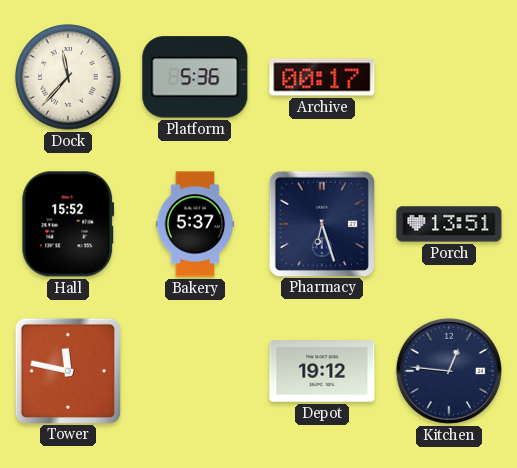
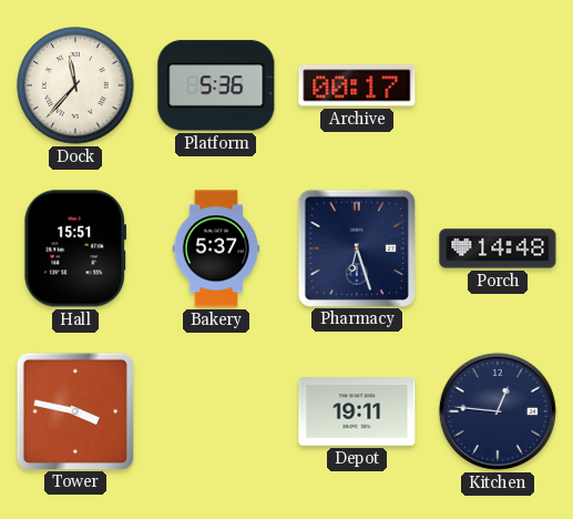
Hall: 15:52 -> 15:51 (75, 248)
Porch: 13:51 -> 14:48 (498, 248)
Tower: 11:47 -> 3:47 (74, 410)
Depot: 19:12 -> 19:11 (357, 411)
